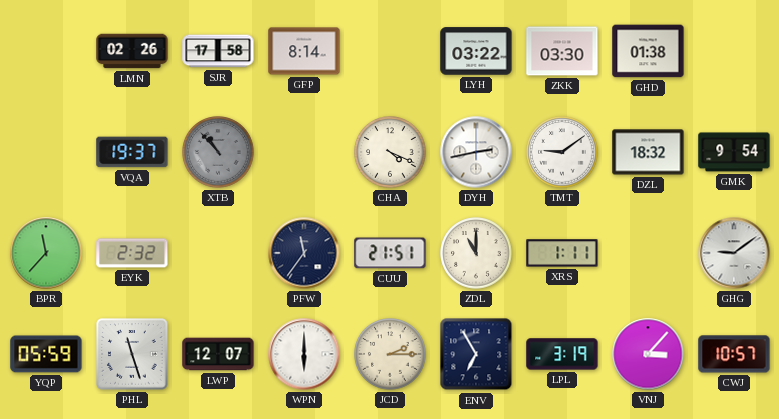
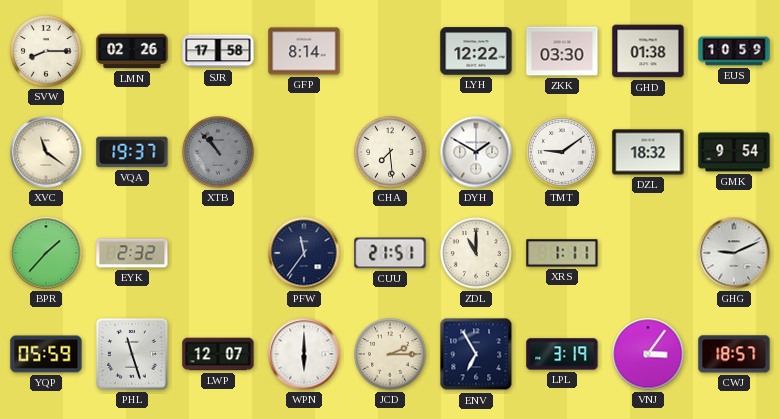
SVW: none -> 8:15 (46, 51)
LYH: 03:22 -> 12:22 (476, 51)
EUS: none -> 10:59 (734, 51)
XVC: none -> 11:21 (46, 152)
CHA: 4:19 -> 7:29 (390, 152)
DYH: 2:43 -> 1:50 (476, 152)
BPR: 11:37 -> 1:37 (46, 253)
GHG: 9:09 -> 9:11 (734, 253)
VNJ: 3:07 -> 3:06 (648, 354)
CWJ: 10:57 -> 18:57 (734, 354)
